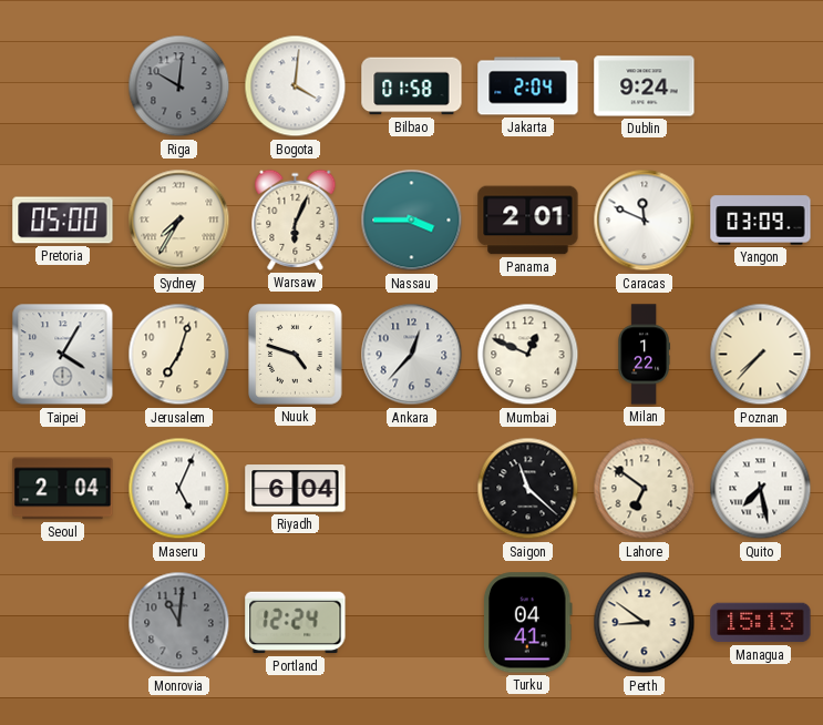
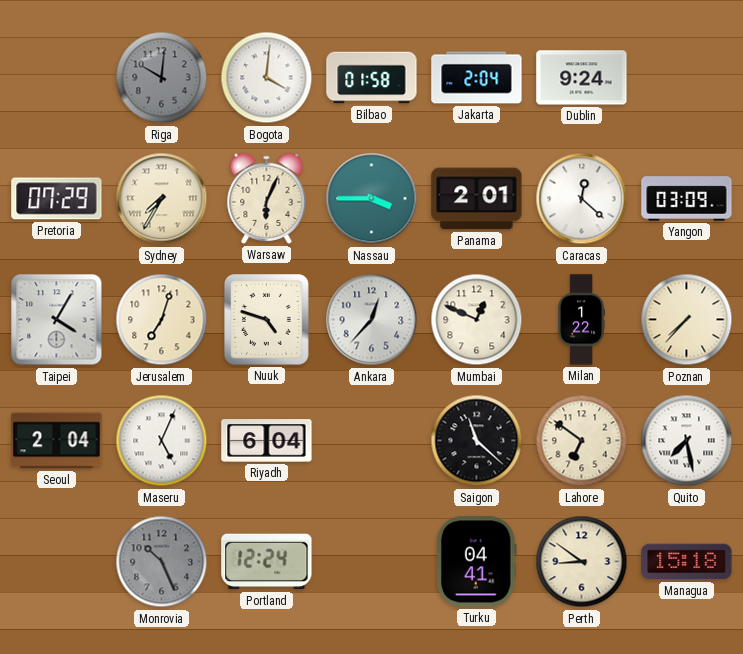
Pretoria: 05:00 -> 07:29 (57, 199)
Caracas: 11:49 -> 12:22 (582, 199)
Monrovia: 11:01 -> 10:26 (162, 562)
Managua: 15:13 -> 15:18 (687, 562)
